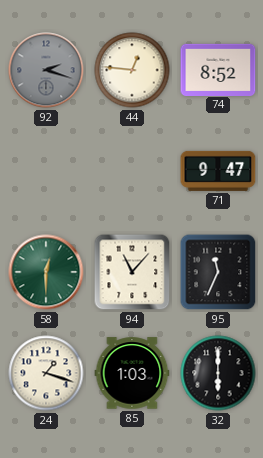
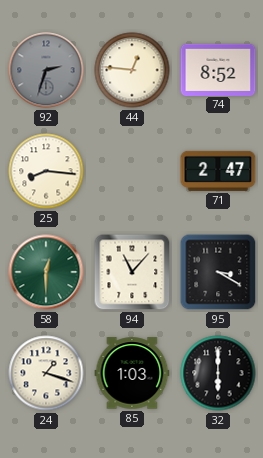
92: 2:18 -> 2:33 (46, 70)
25: none -> 8:16 (46, 171)
71: 9:47 -> 2:47 (218, 171)
95: 11:34 -> 3:20 (218, 272)
